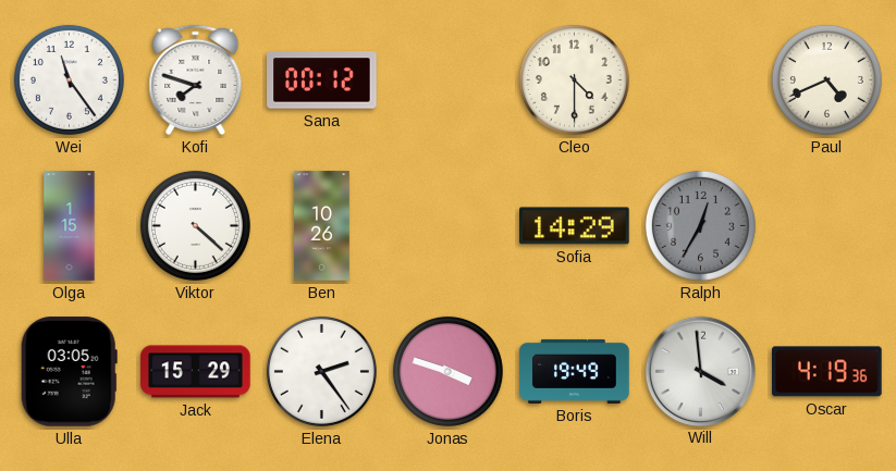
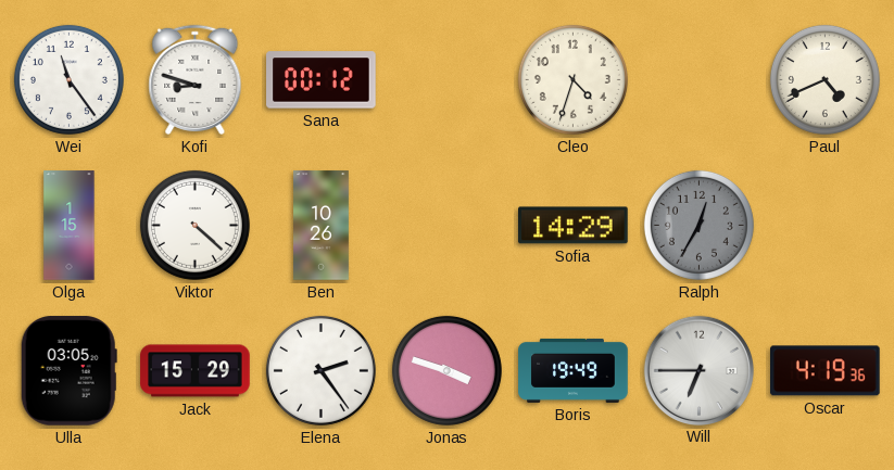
Kofi: 7:48 -> 8:48 (196, 79)
Cleo: 4:30 -> 4:33 (572, 79)
Will: 3:59 -> 6:45 (698, 370)
